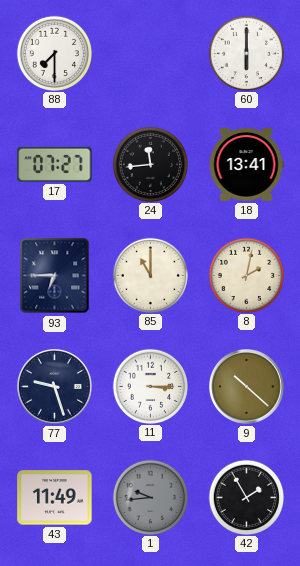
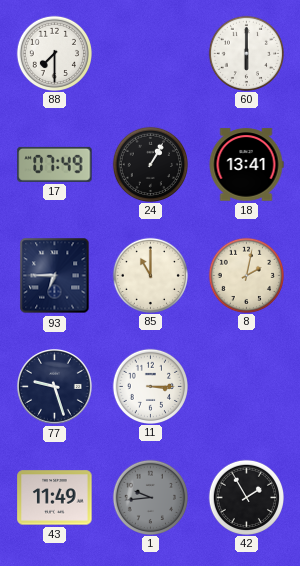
17: 07:27 -> 07:49 (55, 164)
24: 11:44 -> 1:05 (150, 164)
9: 10:22 -> none (247, 387)
